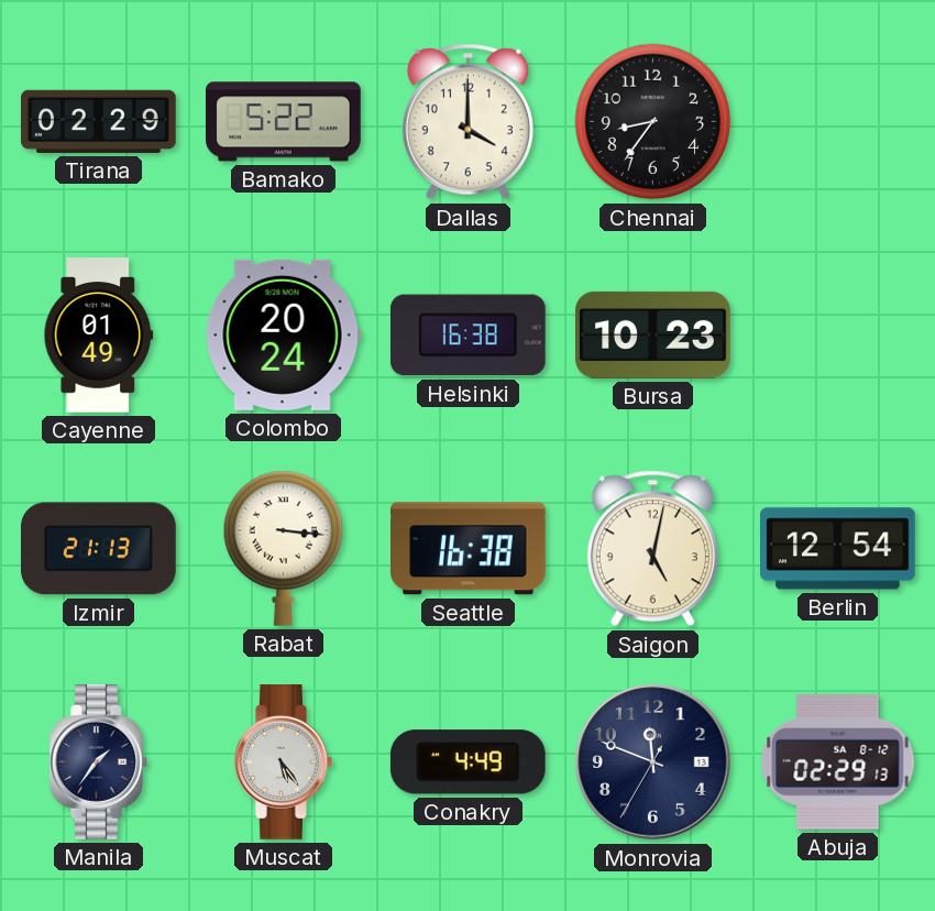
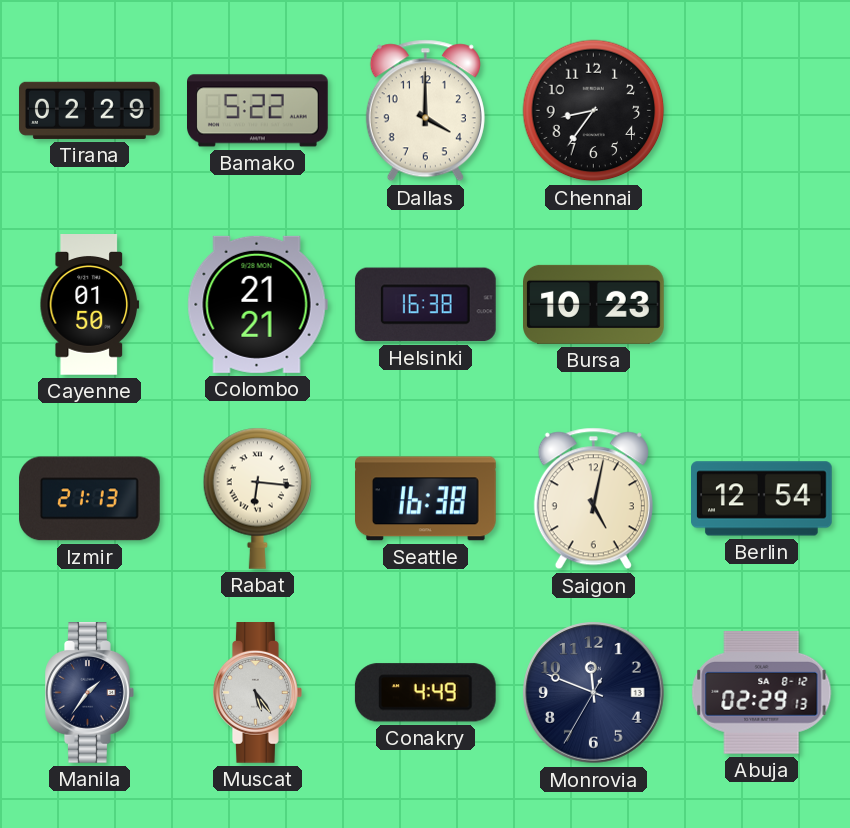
Cayenne: 01:49 -> 01:50 (90, 305)
Colombo: 20:24 -> 21:21 (257, 304)
Rabat: 3:16 -> 6:16 (258, 498)
